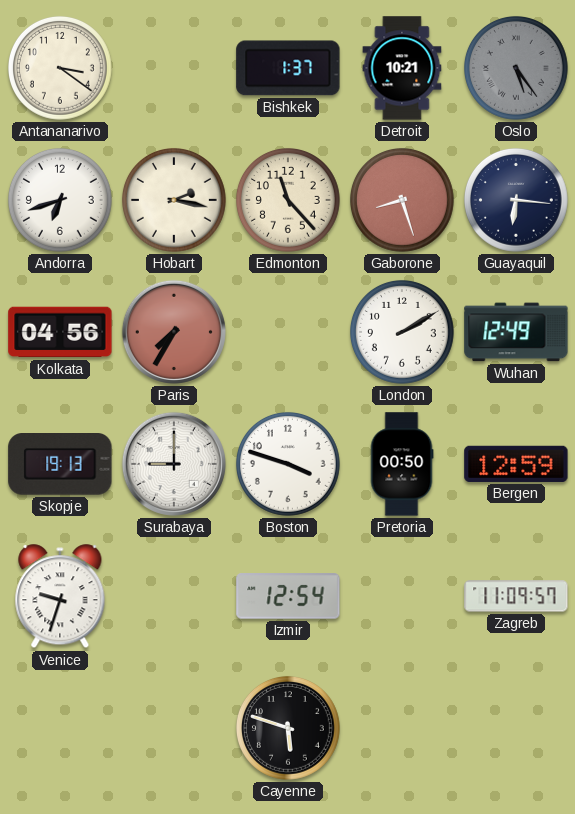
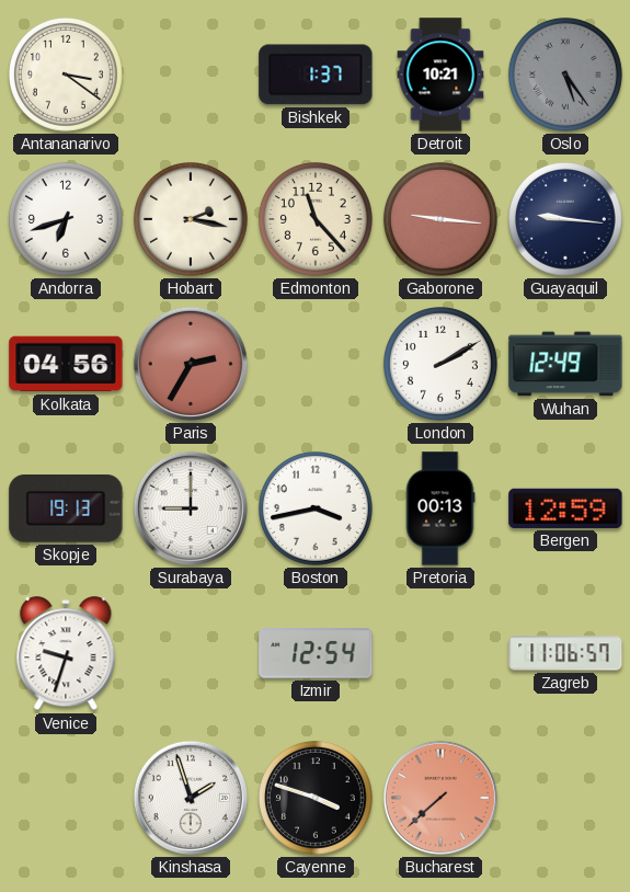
Gaborone: 8:27 -> 9:16 (442, 219)
Guayaquil: 6:16 -> 9:16 (566, 219)
Paris: 7:35 -> 2:35 (191, 364)
Boston: 3:48 -> 3:43 (317, 508)
Pretoria: 00:50 -> 00:13 (440, 508)
Zagreb: 11:09 -> 11:06 (565, 653)
Kinshasa: none -> 1:57 (191, 798)
Cayenne: 5:48 -> 3:48 (317, 798)
Bucharest: none -> 7:38 (440, 798)
